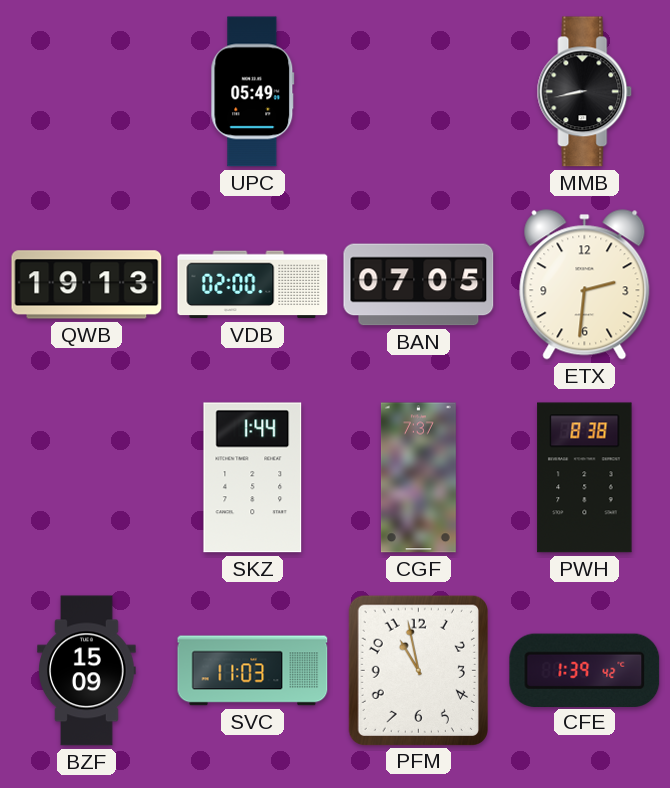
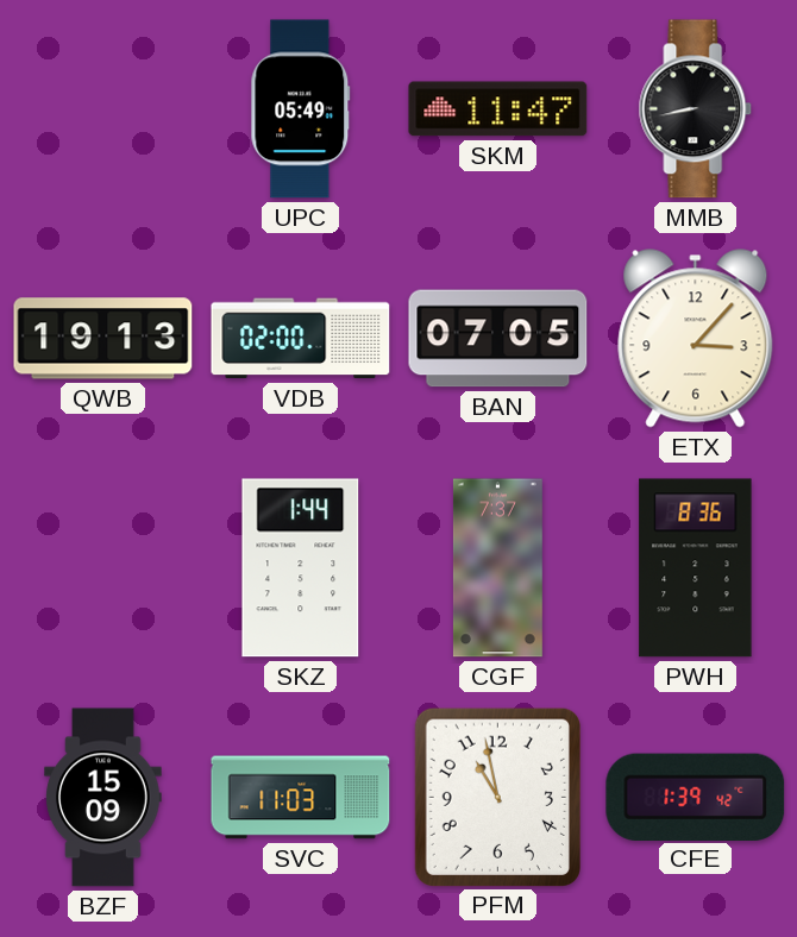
SKM: none -> 11:47 (498, 109)
ETX: 2:31 -> 3:07 (696, 339)
PWH: 8:38 -> 8:36 (696, 568)
